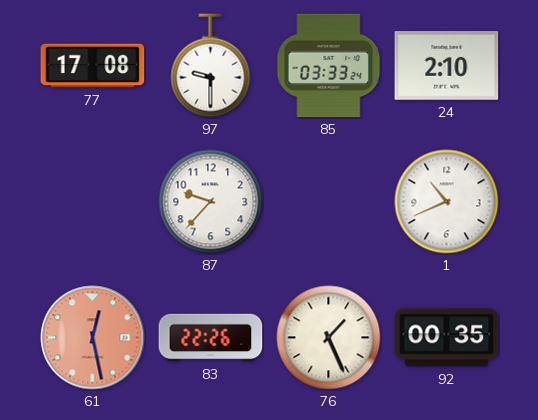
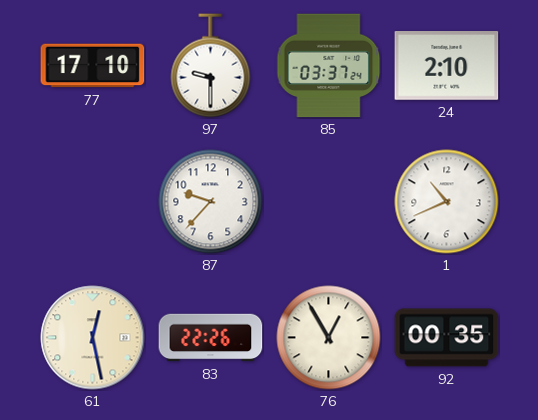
77: 17:08 -> 17:10 (93, 66)
85: 03:33 -> 03:37 (329, 66)
61 dial: salmon -> cream (93, 338)
76: 1:26 -> 12:55 (329, 338)
